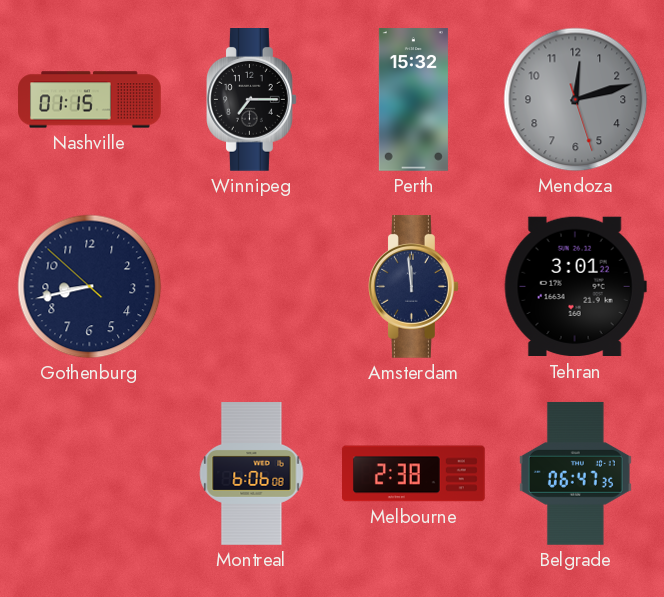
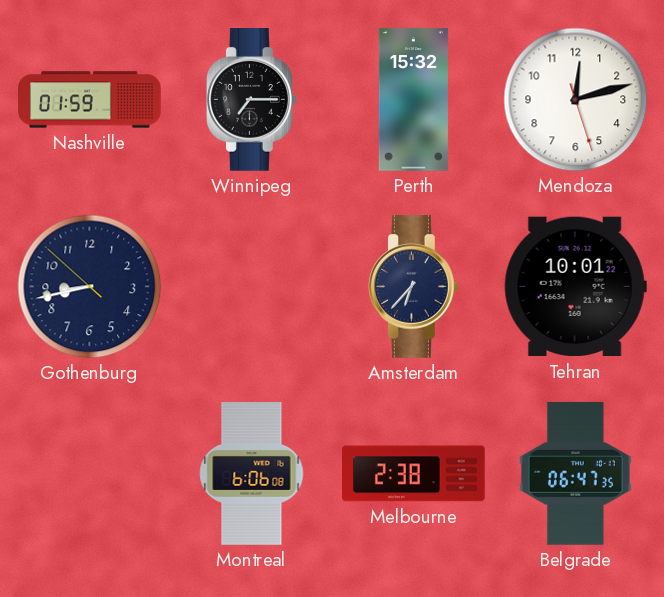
Nashville: 01:15 -> 01:59 (90, 100)
Mendoza dial: grey -> white (576, 100)
Amsterdam: 11:59 -> 6:37 (414, 287)
Tehran: 3:01 -> 10:01 (575, 287)
